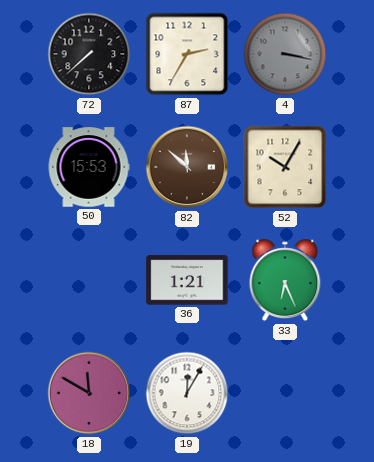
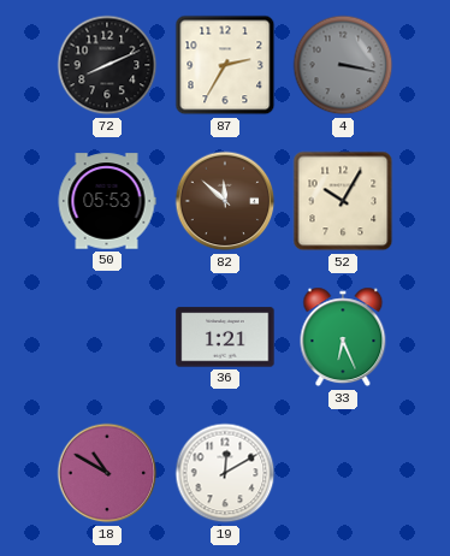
72: 7:38 -> 8:11 (107, 65)
50: 15:53 -> 05:53 (107, 201)
18: 11:50 -> 10:50 (107, 473)
19: 12:05 -> 12:10 (225, 473)
